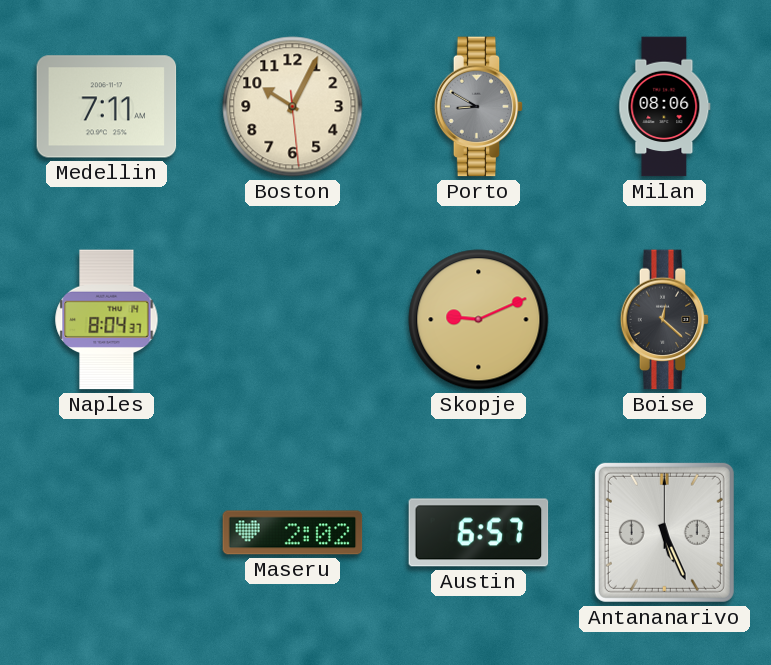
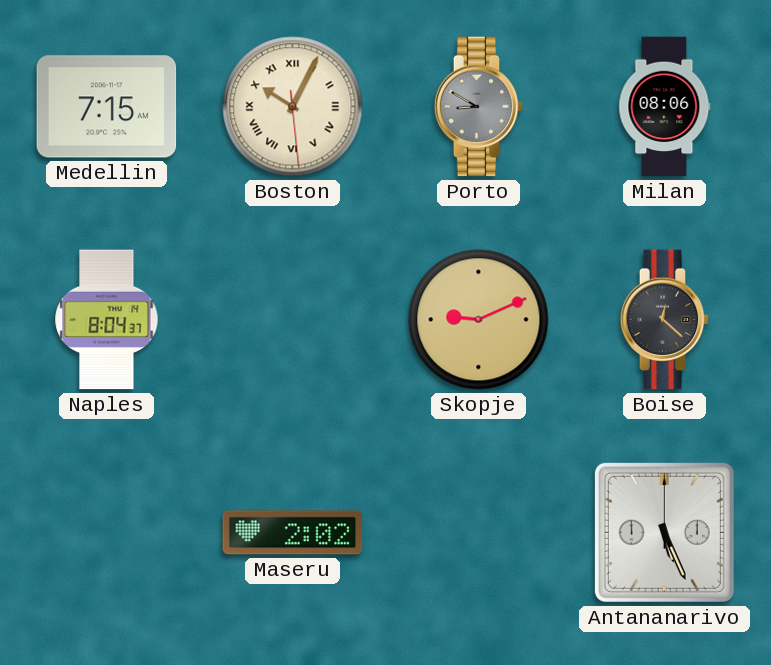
Medellin: 7:11 -> 7:15 (107, 107)
Boston numerals: Arabic -> Roman (293, 107)
Austin: 6:57 -> none (479, 533)
